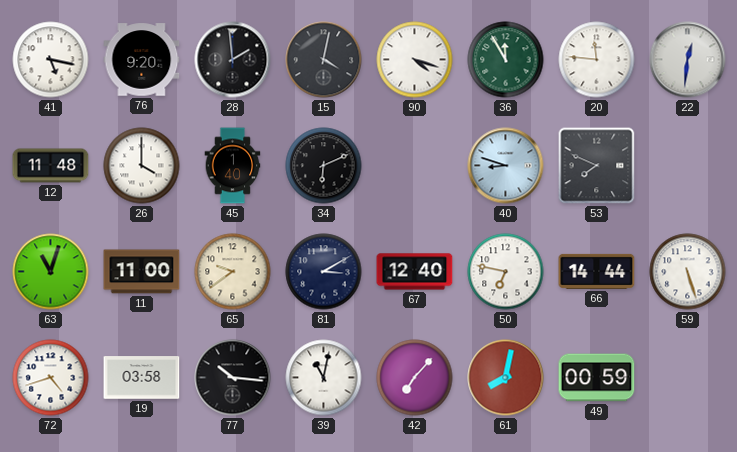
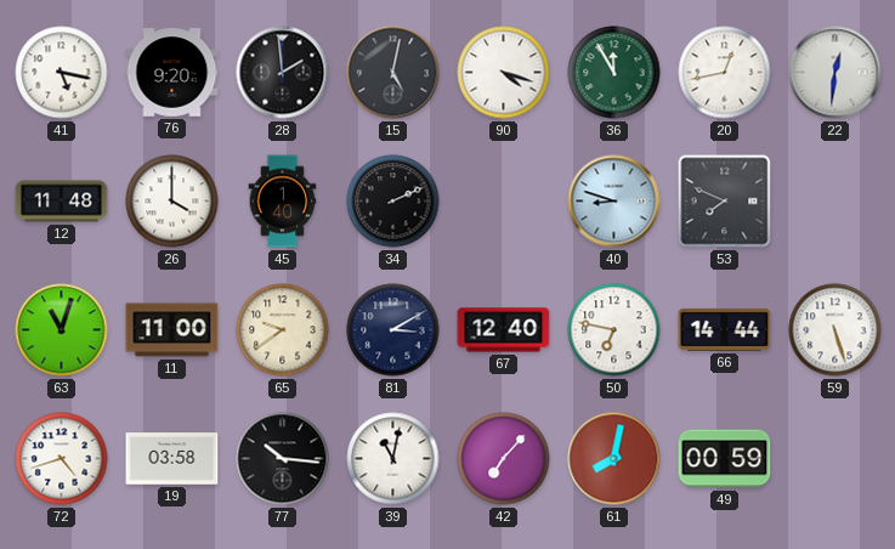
15: 4:02 -> 5:02 (393, 73)
20: 11:46 -> 12:43 (725, 73)
34: 6:11 -> 2:11 (393, 202)
